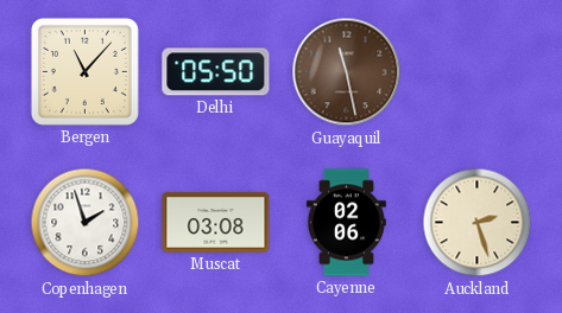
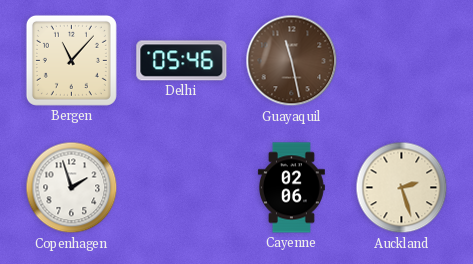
Delhi: 05:50 -> 05:46 (182, 61)
Muscat: 03:08 -> none (216, 223)
